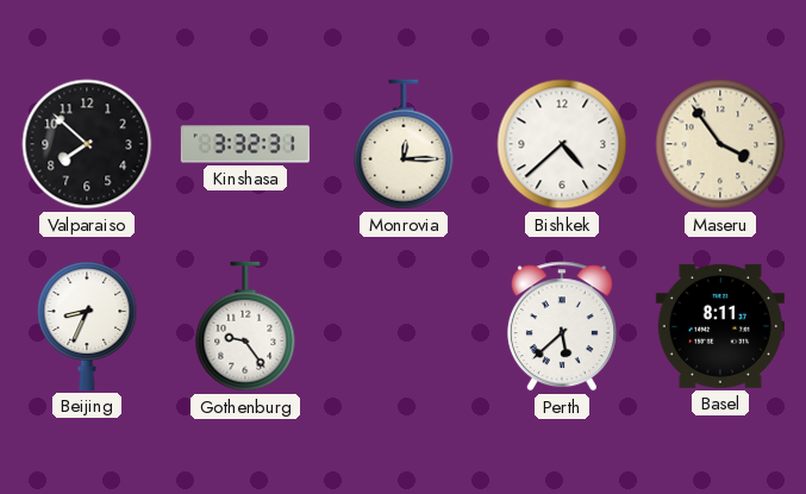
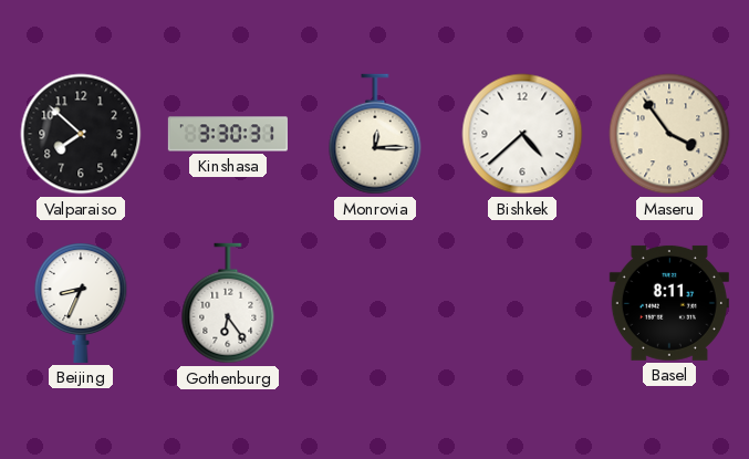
Kinshasa: 3:32 -> 3:30 (228, 134)
Gothenburg: 9:24 -> 6:24 (228, 303)
Perth: 5:38 -> none (562, 326)
